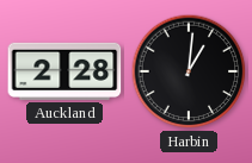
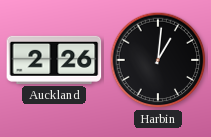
Auckland: 2:28 -> 2:26 (54, 60)
